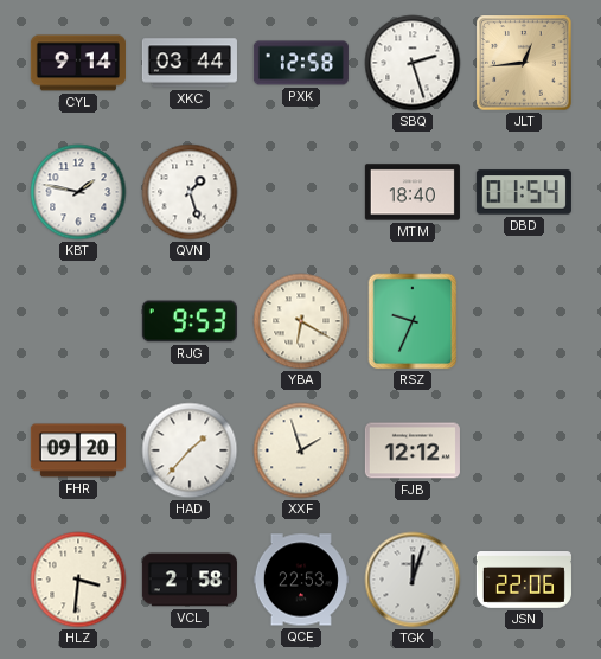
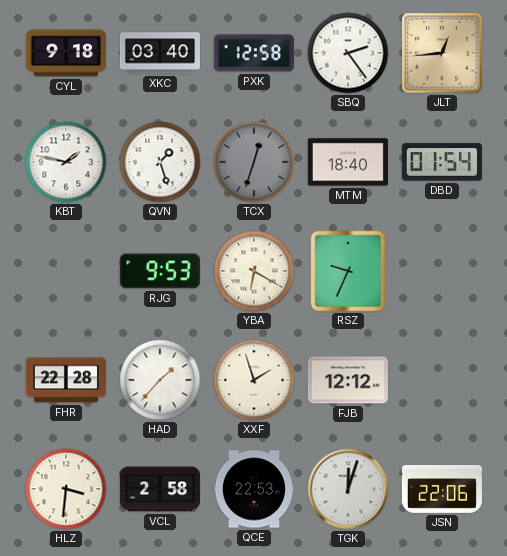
CYL: 9:14 -> 9:18 (66, 53)
XKC: 03:44 -> 03:40 (160, 53)
SBQ: 2:27 -> 2:24 (348, 53)
TCX: none -> 12:33 (254, 162)
FHR: 09:20 -> 22:28 (66, 380)
